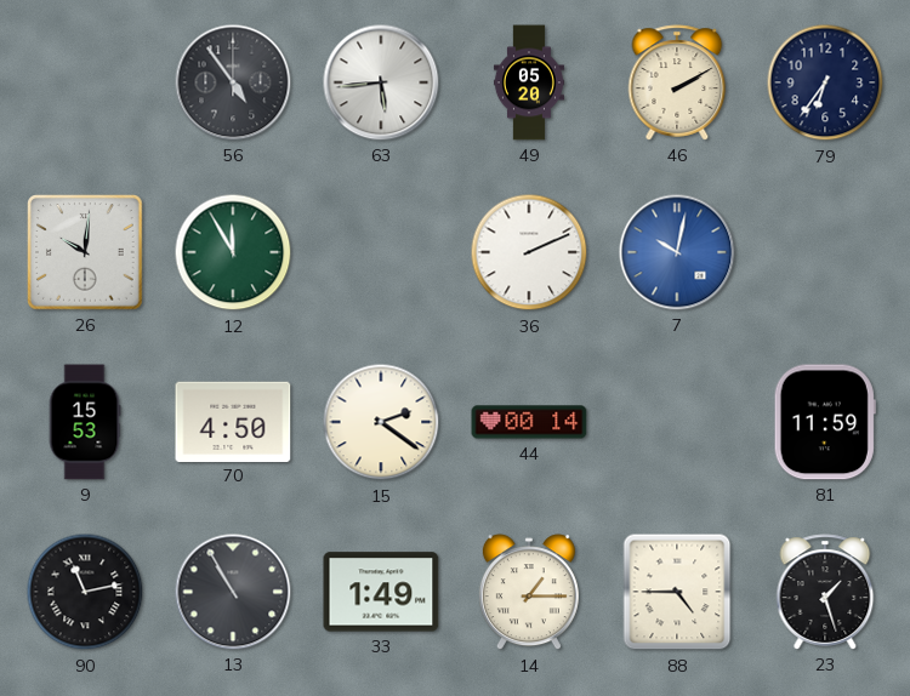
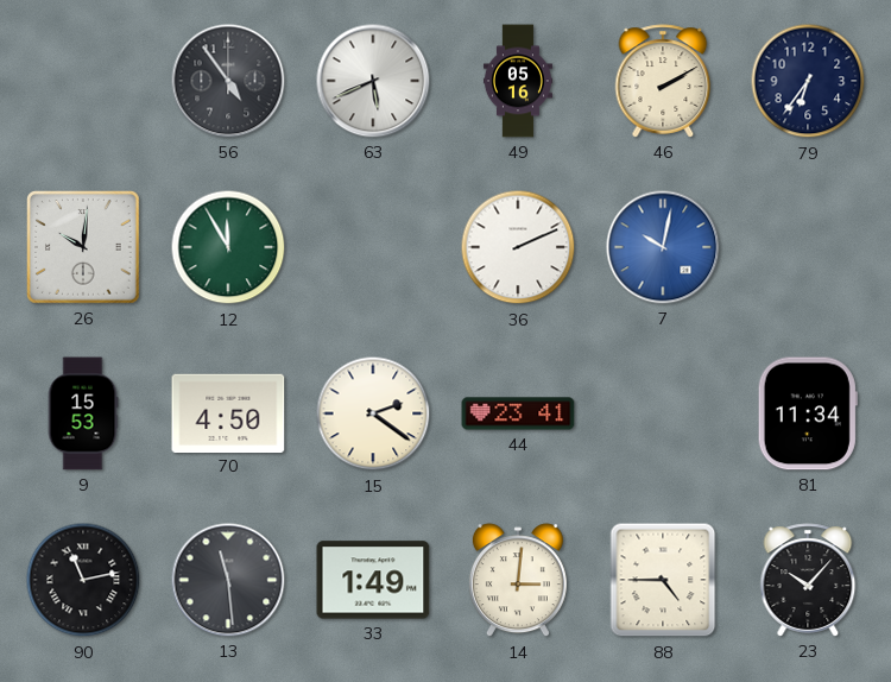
63: 5:44 -> 5:41 (373, 81)
49: 05:20 -> 05:16 (518, 81)
44: 00:14 -> 23:41 (518, 413)
81: 11:59 -> 11:34 (808, 413)
13: 10:55 -> 11:29 (228, 580)
14: 1:15 -> 3:01 (518, 581)
23: 1:27 -> 10:07 (808, 580)
